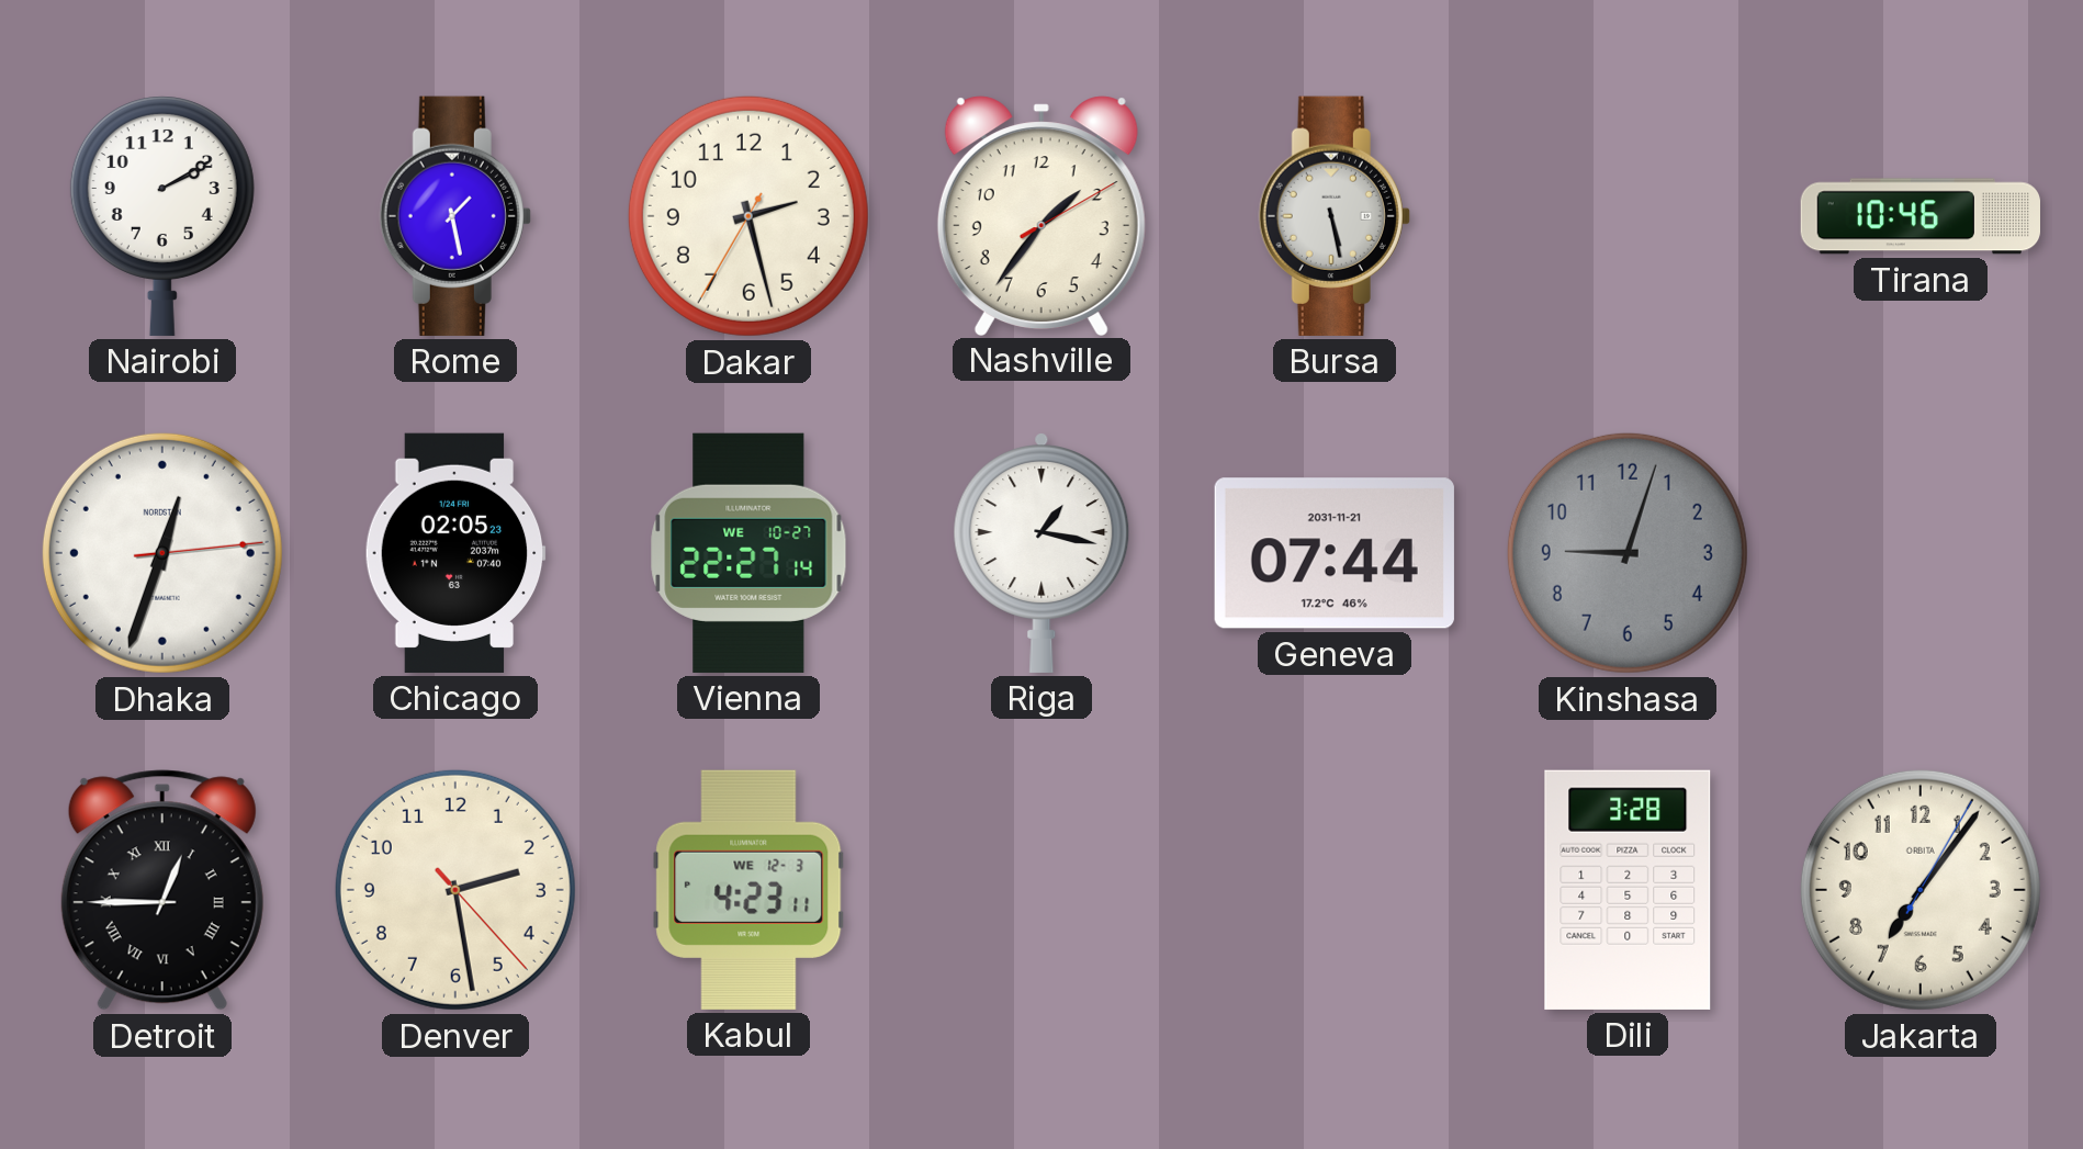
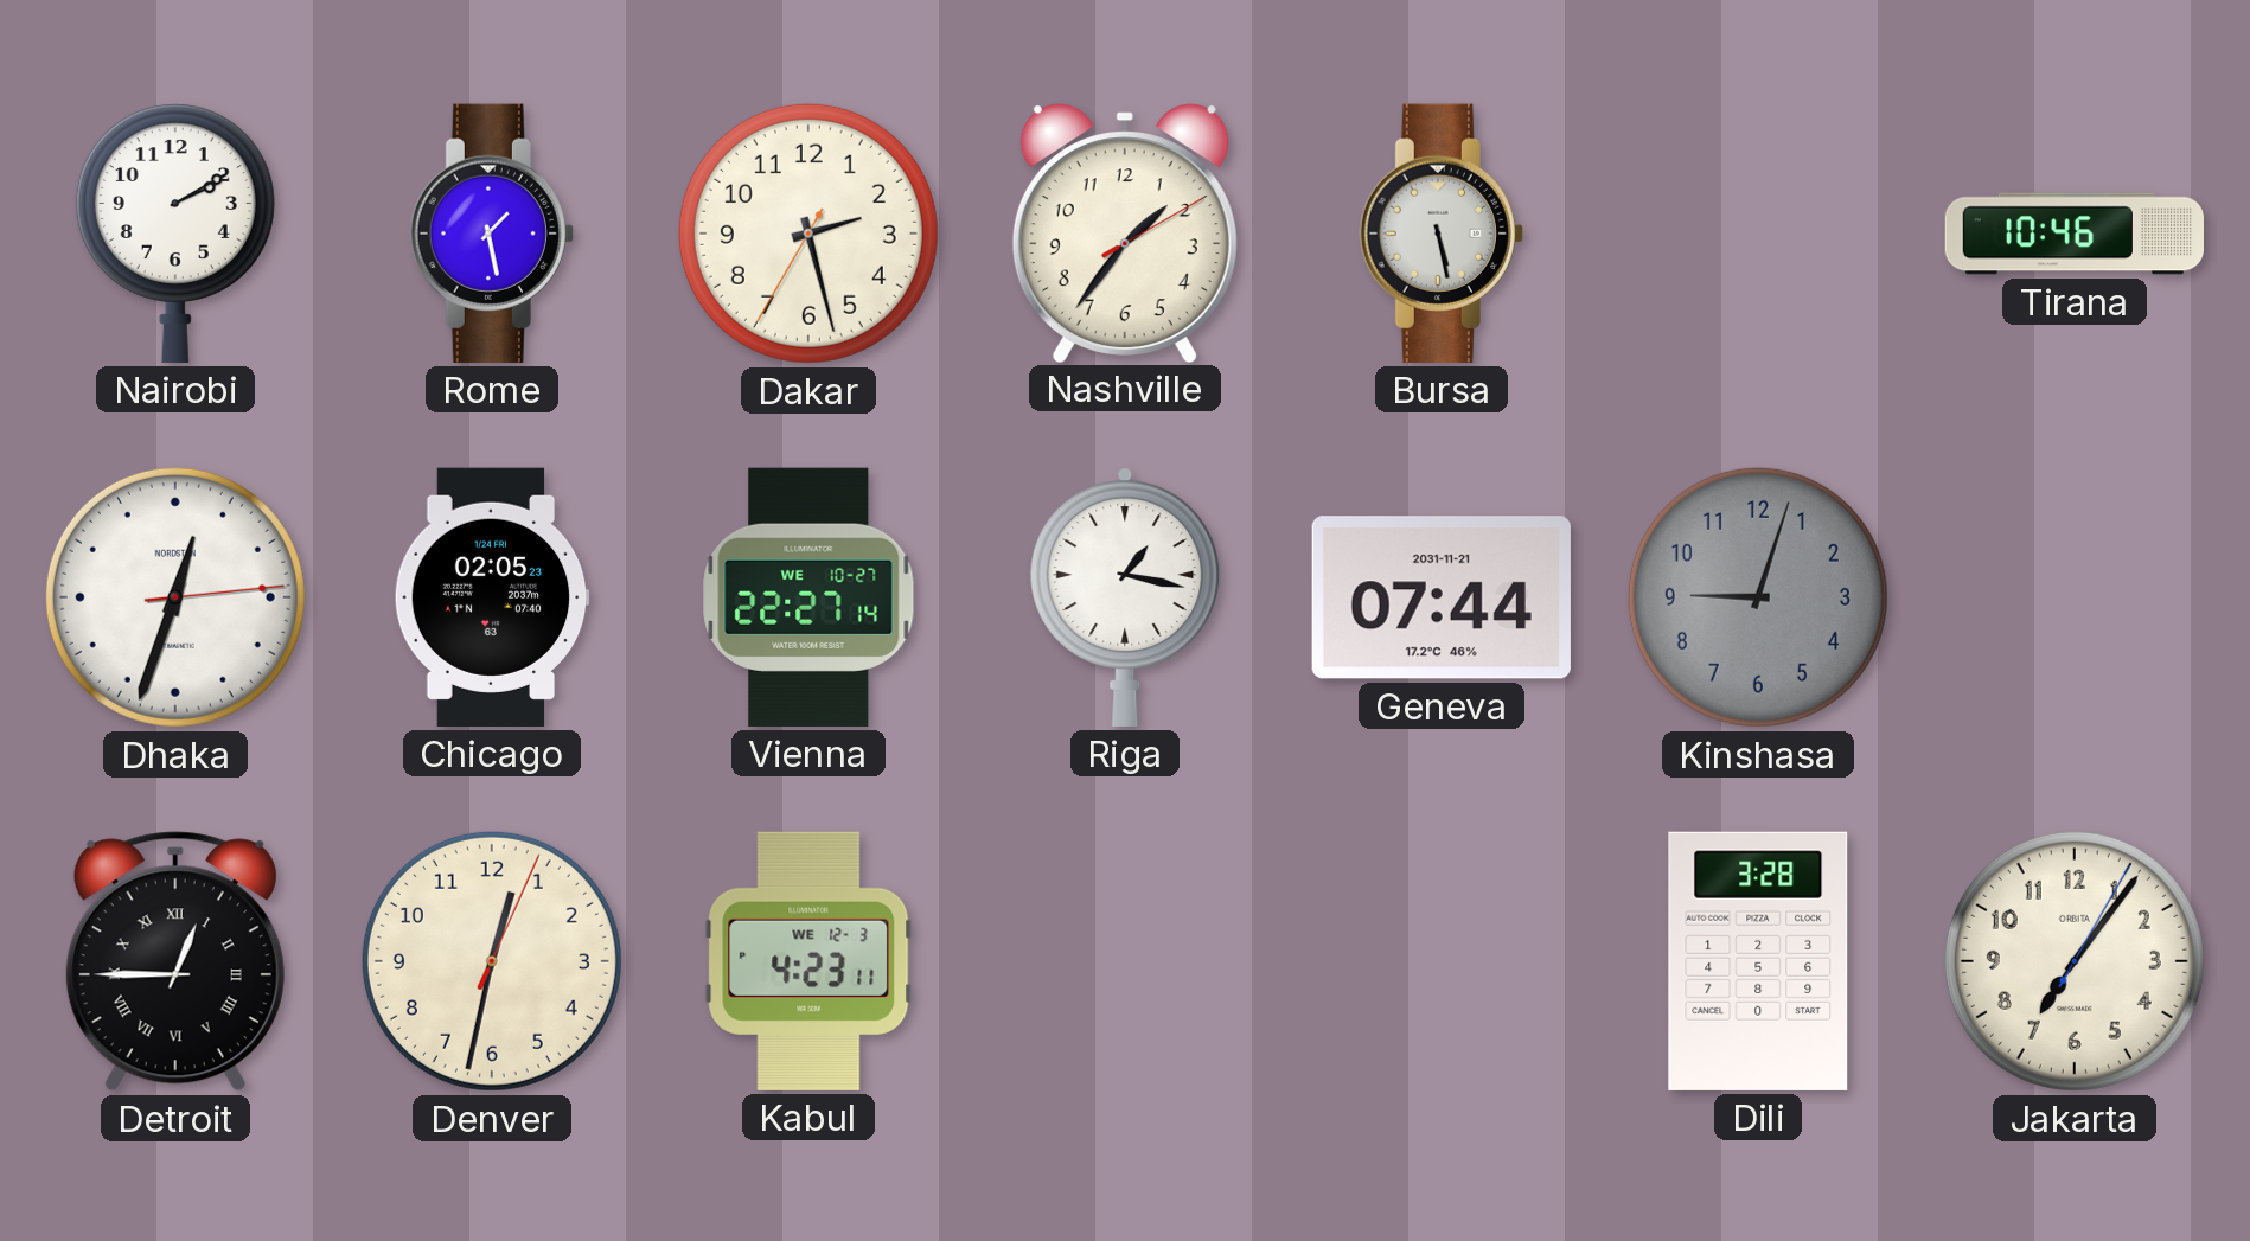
Denver: 2:28 -> 12:32 (492, 961)
